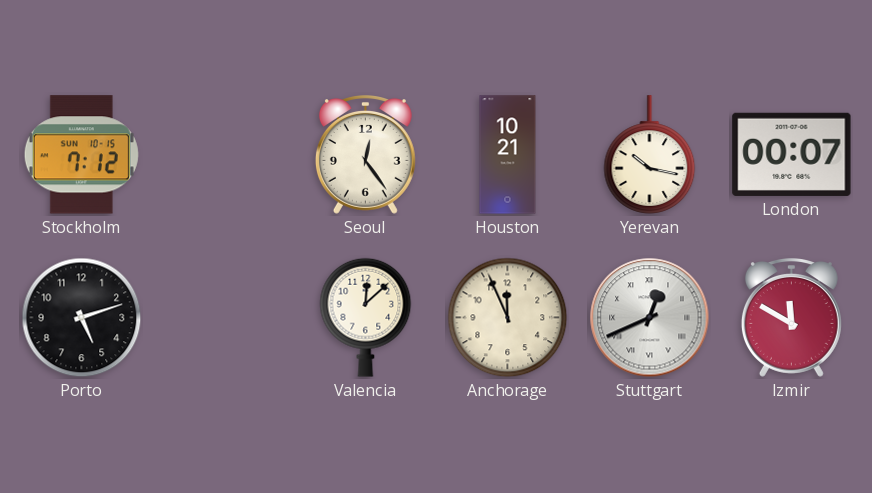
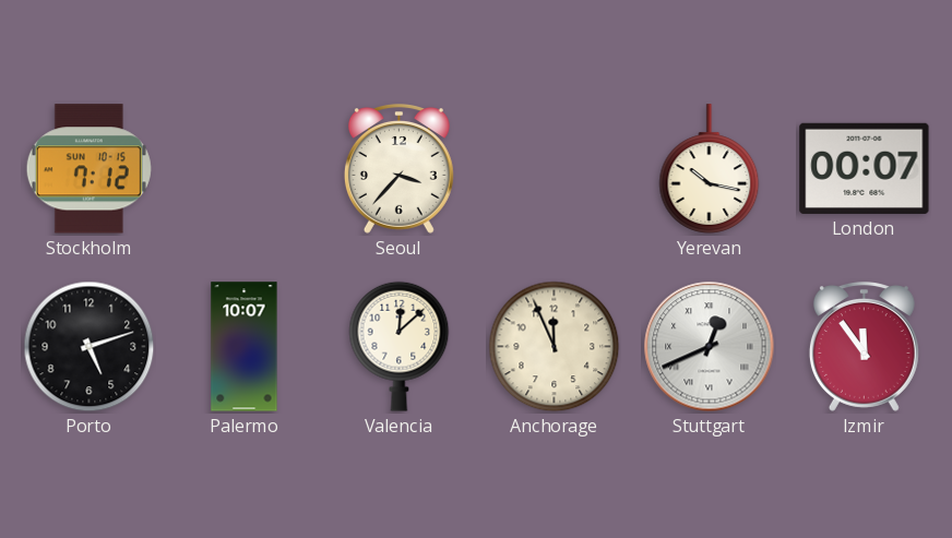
Seoul: 12:24 -> 3:37 (398, 169)
Houston: 10:21 -> none (508, 155)
Palermo: none -> 10:07 (245, 347)
Izmir: 11:50 -> 11:54 (864, 347)
